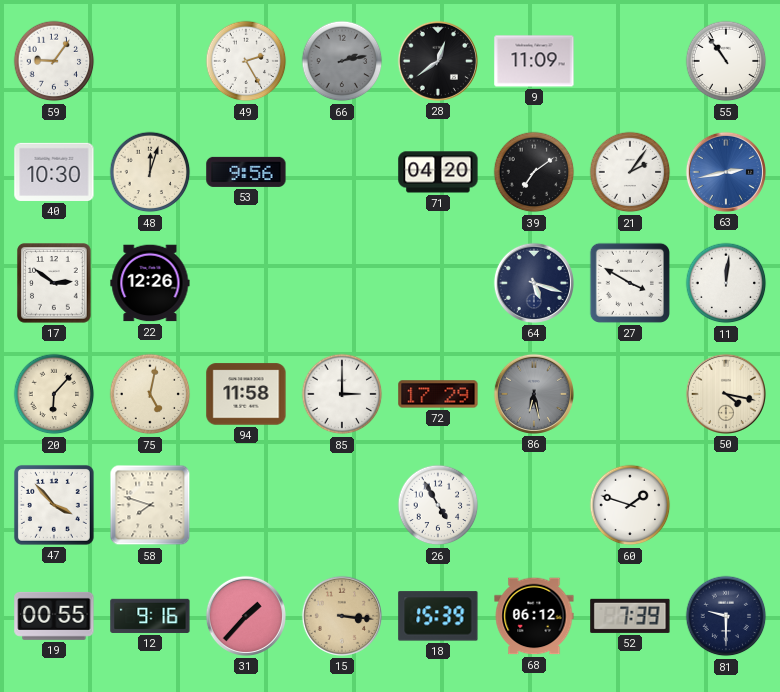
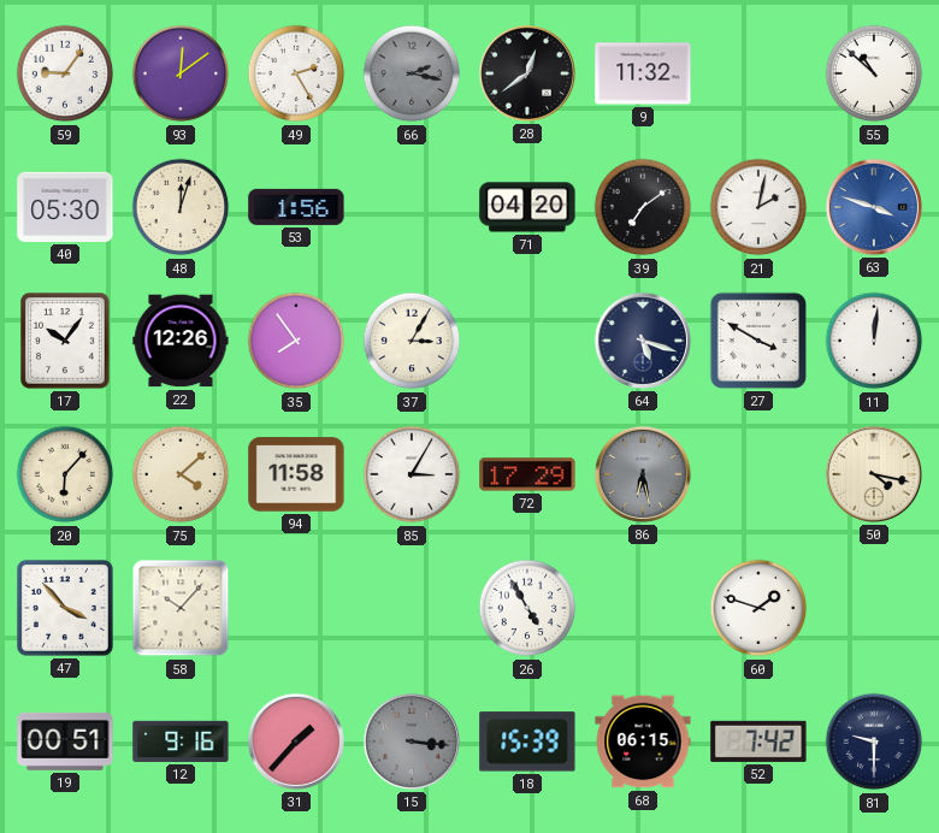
93: none -> 12:09 (181, 73)
66: 2:13 -> 2:17 (412, 73)
9: 11:09 -> 11:32 (643, 73)
55: 10:54 -> 10:52 (874, 73)
40: 10:30 -> 05:30 (65, 207)
53: 9:56 -> 1:56 (296, 207)
21: 2:06 -> 2:02 (758, 207)
63: 2:43 -> 3:48 (874, 207)
17: 2:51 -> 10:06 (65, 341)
35: none -> 7:54 (296, 341)
37: none -> 3:05 (412, 341)
75: 5:02 -> 4:08 (181, 474)
85: 3:00 -> 3:05 (412, 474)
58: 7:48 -> 10:07 (181, 608)
19: 00:55 -> 00:51 (65, 742)
15 dial: champagne -> grey (412, 742)
68: 06:12 -> 06:15 (643, 742)
52: 7:39 -> 7:42 (758, 742)
